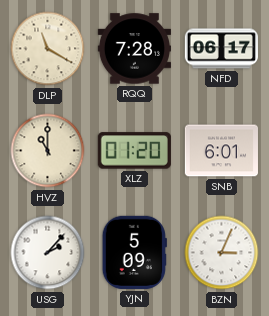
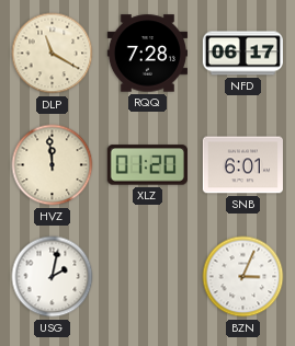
HVZ: 11:00 -> 11:59 (53, 165)
USG: 2:07 -> 2:02 (53, 277)
YJN: 5:09 -> none (134, 252)
